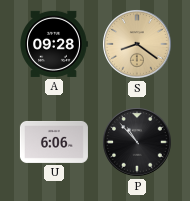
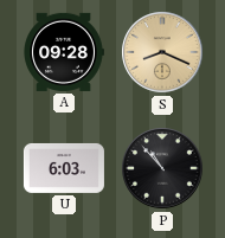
S: 8:21 -> 8:19 (162, 52)
U: 6:06 -> 6:03 (64, 168)
